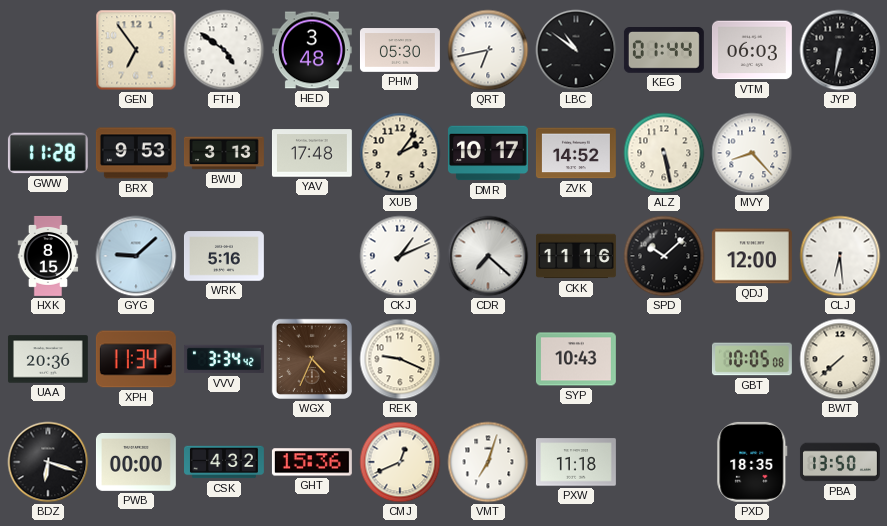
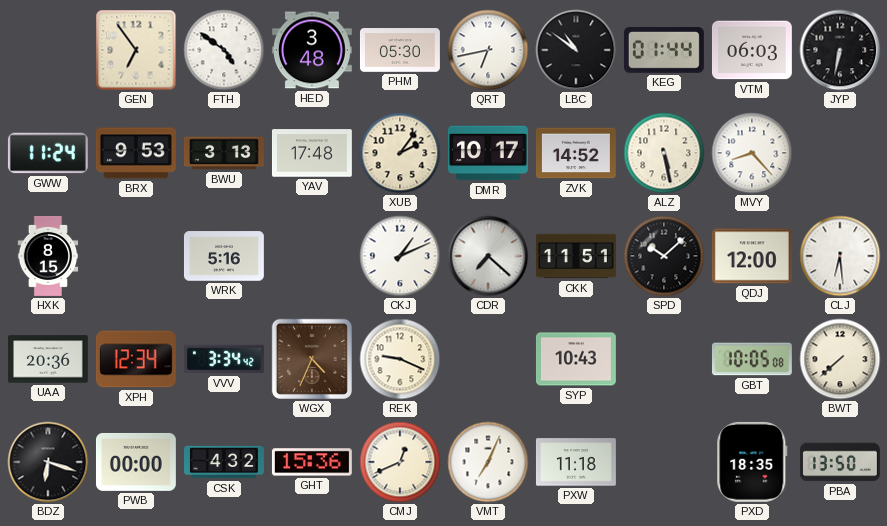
GWW: 11:28 -> 11:24 (48, 153)
GYG: 9:08 -> none (136, 256)
CKK: 11:16 -> 11:51 (576, 256)
XPH: 11:34 -> 12:34 (136, 359)
VMT: 7:03 -> 7:04 (488, 462)
